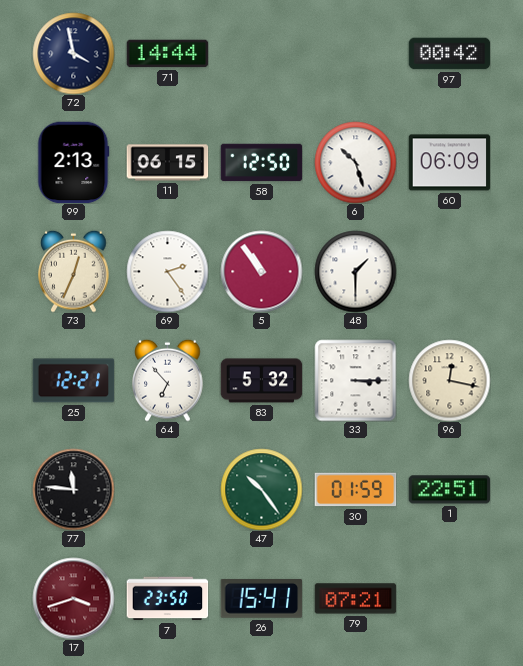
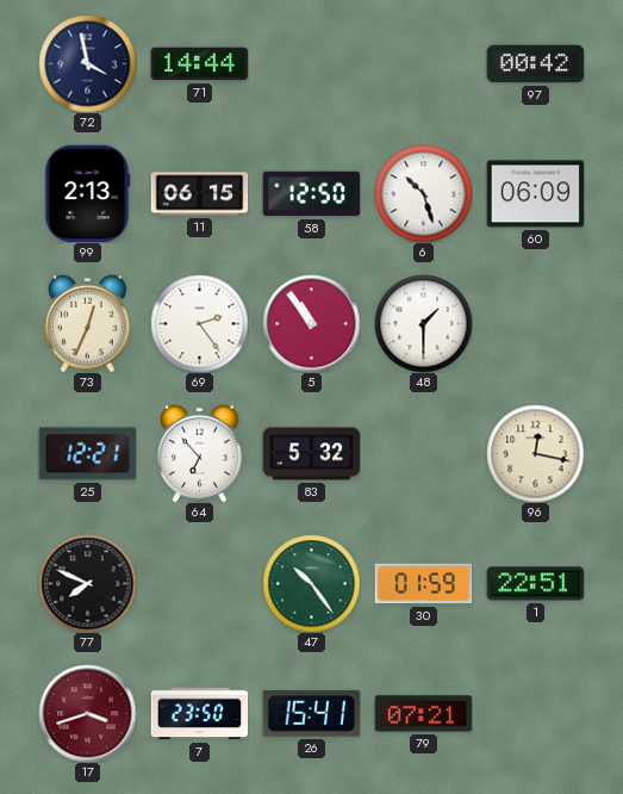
33: 3:15 -> none (355, 380)
77: 11:46 -> 7:49 (87, 583)
